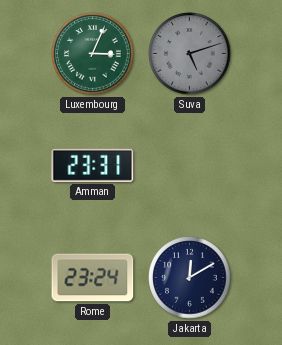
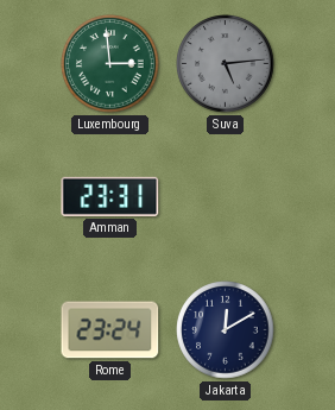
Luxembourg: 3:04 -> 2:59 (110, 64)
Suva: 5:12 -> 5:14 (226, 64)
